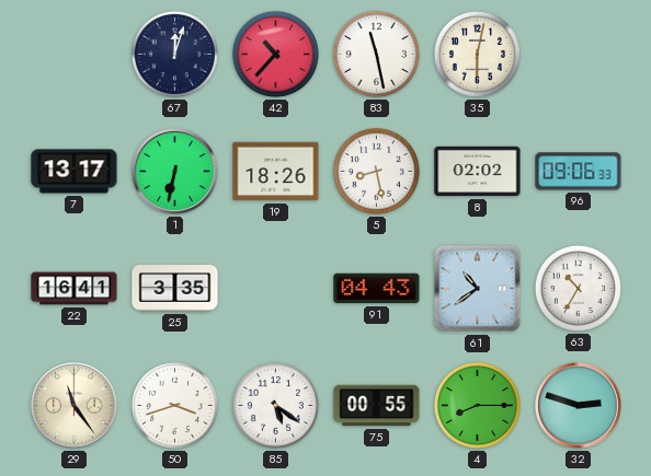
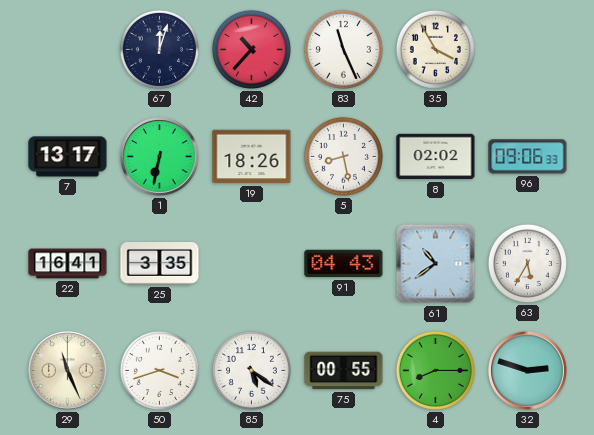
83: 11:28 -> 11:26 (343, 49)
35: 6:02 -> 3:55 (435, 49)
63: 10:35 -> 5:35 (527, 263)
29: 11:24 -> 11:26 (68, 371)
